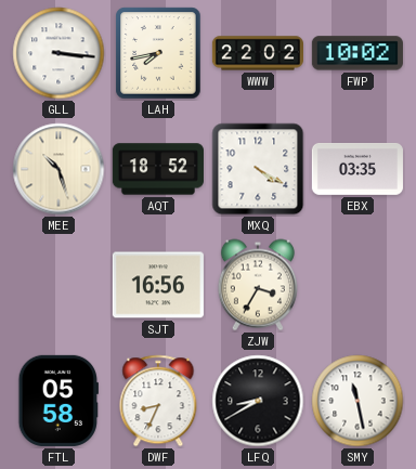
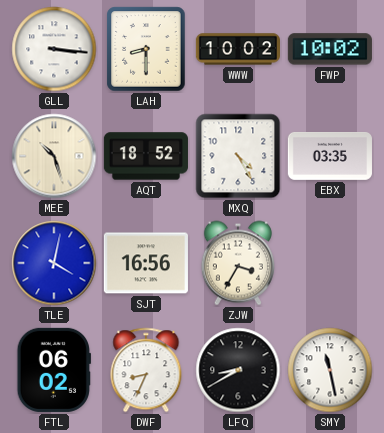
LAH: 7:43 -> 8:30 (146, 49)
WWW: 22:02 -> 10:02 (237, 49)
MXQ: 4:20 -> 4:25 (238, 156)
TLE: none -> 4:02 (54, 263)
FTL: 05:58 -> 06:02 (53, 370)
